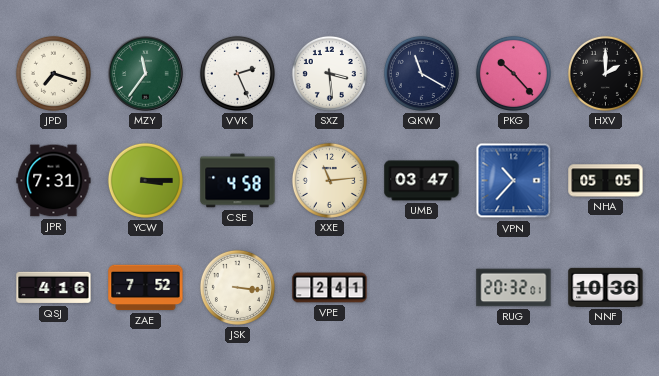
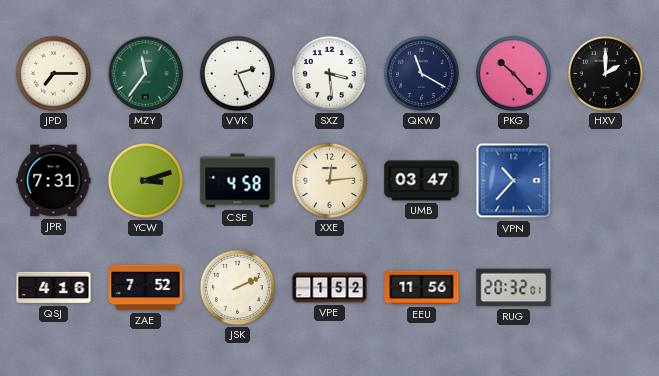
JPD: 7:18 -> 7:15 (53, 73)
YCW: 3:15 -> 3:12 (145, 180)
XXE: 11:14 -> 12:14 (329, 180)
NHA: 05:05 -> none (606, 181)
JSK: 3:16 -> 2:11 (237, 287)
VPE: 2:41 -> 1:52 (330, 288)
EEU: none -> 11:56 (422, 288)
NNF: 10:36 -> none (606, 287)
